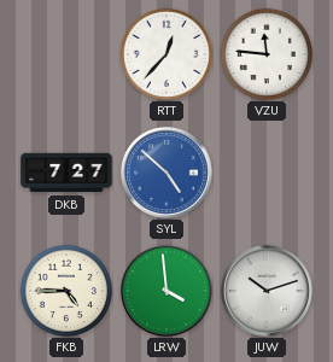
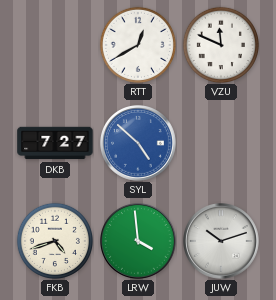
RTT: 12:37 -> 12:40 (137, 44)
VZU: 11:46 -> 11:49 (220, 44)
FKB: 4:45 -> 4:42 (54, 240)
